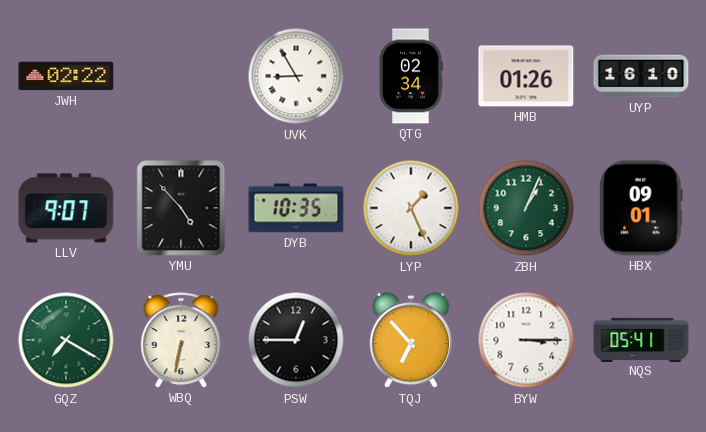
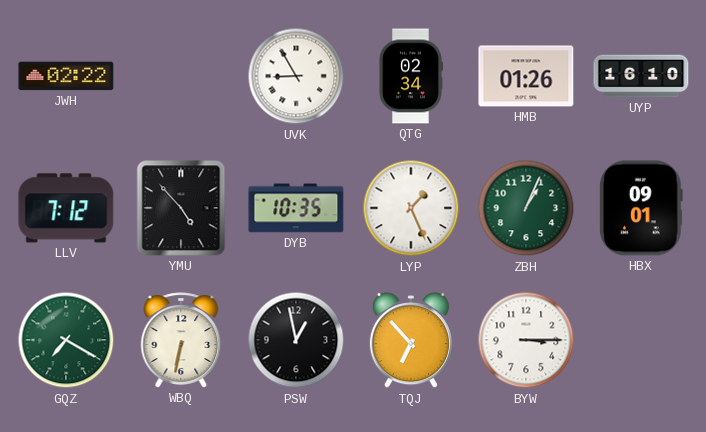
LLV: 9:07 -> 7:12 (66, 208)
PSW: 12:45 -> 12:58 (296, 340)
NQS: 05:41 -> none (641, 339)
